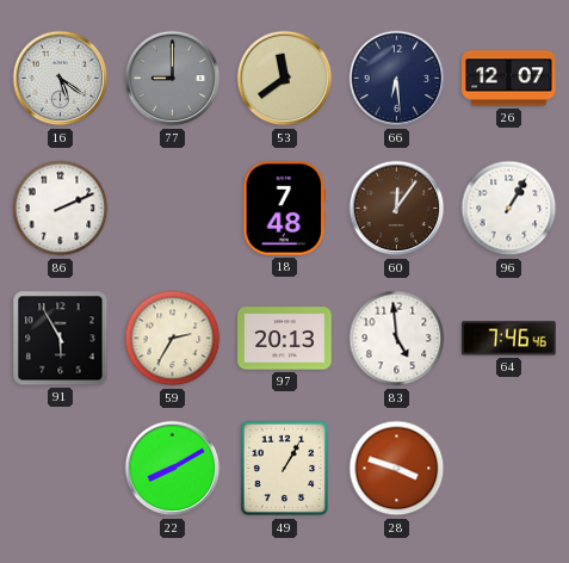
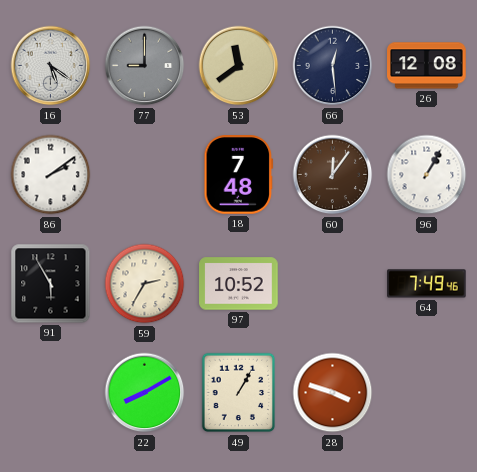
66: 6:29 -> 12:29 (333, 66)
26: 12:07 -> 12:08 (427, 66)
86: 2:11 -> 2:09 (51, 175)
97: 20:13 -> 10:52 (239, 284)
83: 4:59 -> none (397, 339)
64: 7:46 -> 7:49 (427, 284)
